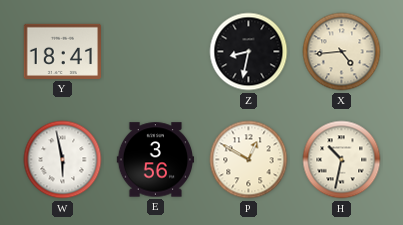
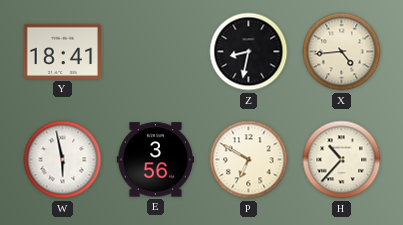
P: 12:50 -> 6:50 (249, 160)
H: 10:32 -> 10:37 (342, 160)
